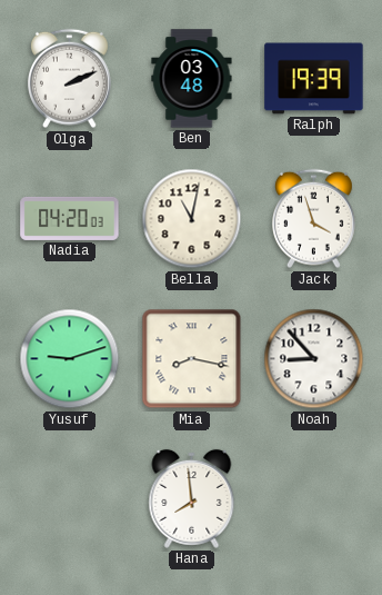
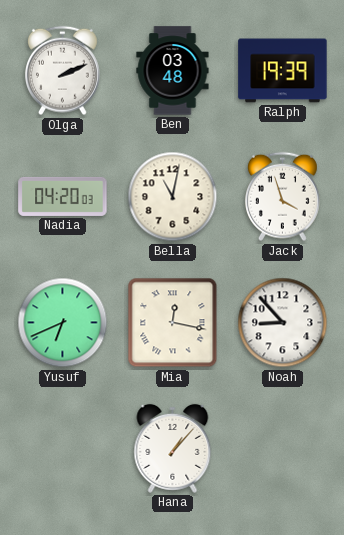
Yusuf: 9:12 -> 6:41 (63, 323)
Mia: 8:17 -> 12:17 (173, 323)
Hana: 7:59 -> 1:07 (173, 448)
